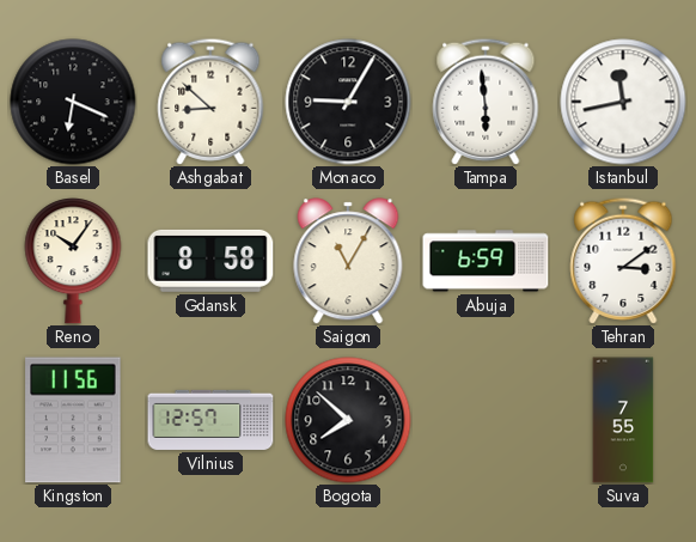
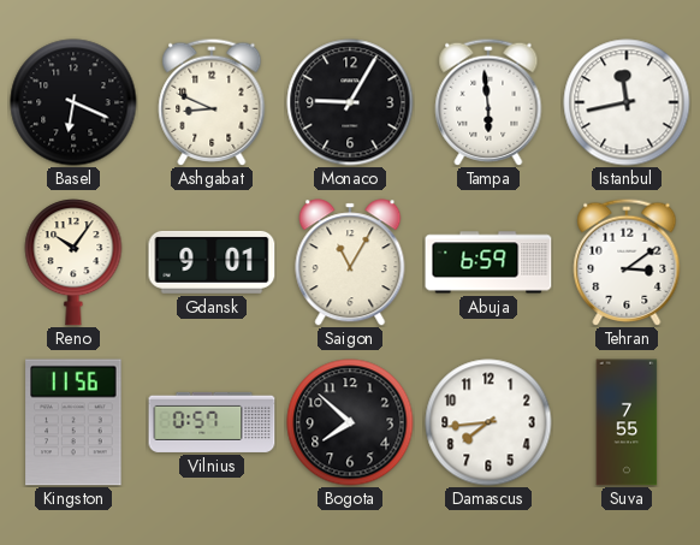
Ashgabat: 8:52 -> 8:49 (212, 102)
Gdansk: 8:58 -> 9:01 (212, 262)
Vilnius: 12:57 -> 0:57 (212, 422)
Damascus: none -> 7:44 (488, 422)
